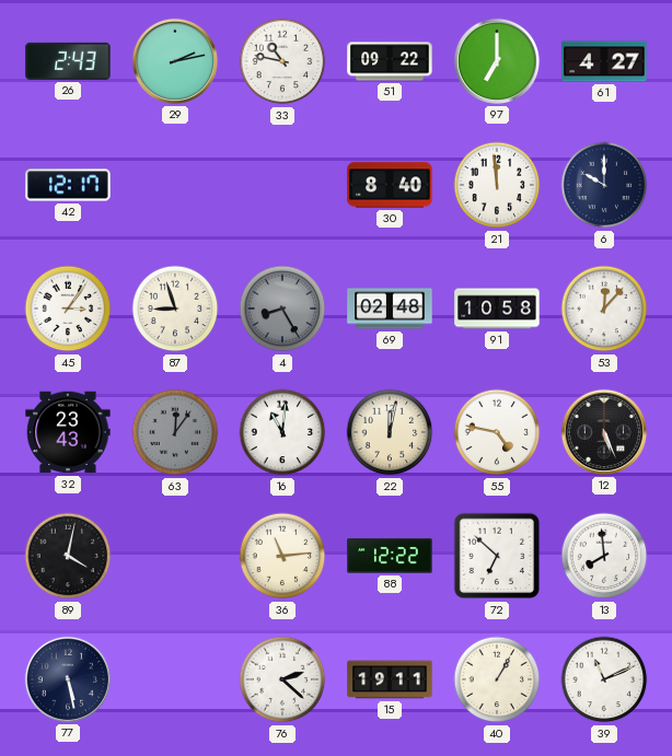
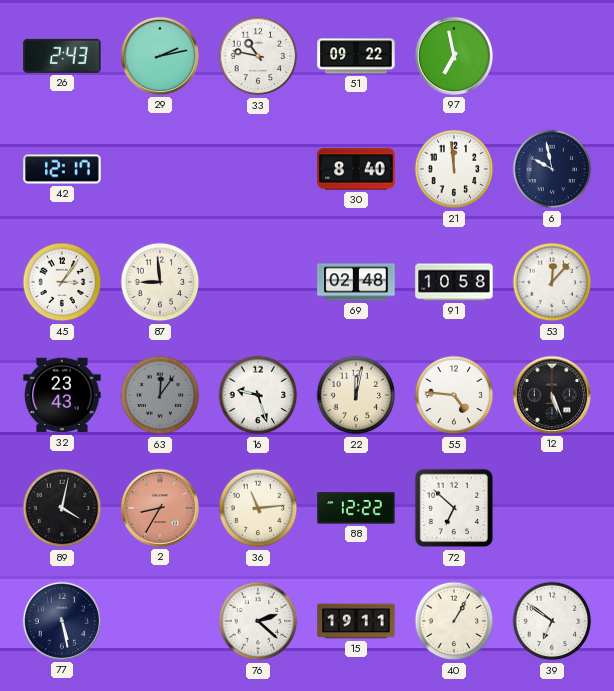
97: 7:00 -> 6:58 (454, 56)
61: 4:27 -> none (604, 61)
6: 10:00 -> 9:58 (552, 169)
87: 8:57 -> 8:59 (160, 282)
4: 8:25 -> none (282, 309)
16: 11:01 -> 9:27 (258, 395)
55: 4:47 -> 4:46 (454, 395)
2: none -> 8:35 (160, 508)
13: 7:59 -> none (604, 556)
39: 11:11 -> 6:51 (552, 621)
